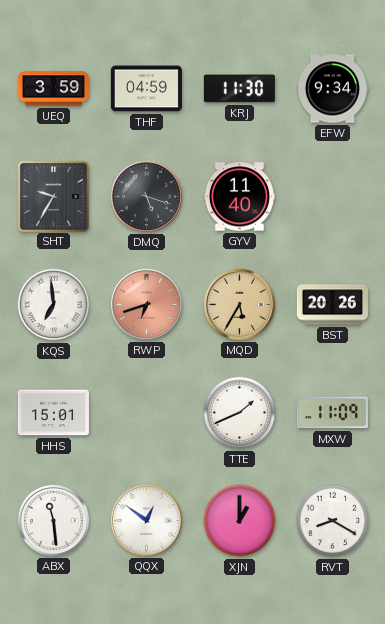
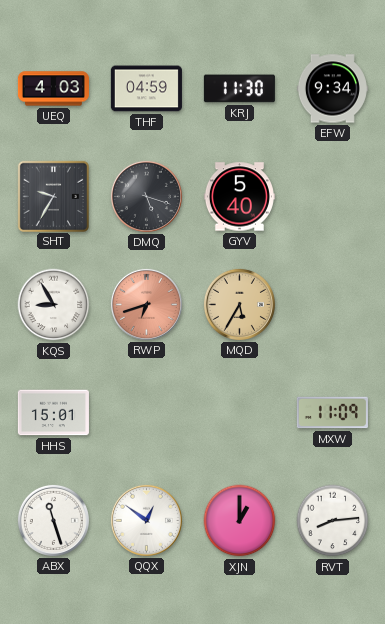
UEQ: 3:59 -> 4:03 (53, 89)
GYV: 11:40 -> 5:40 (239, 197)
KQS: 6:59 -> 8:55 (54, 305)
BST: 20:26 -> none (332, 305)
TTE: 1:41 -> none (240, 413)
ABX: 11:29 -> 11:27 (53, 520)
RVT: 8:20 -> 8:14 (333, 521)
